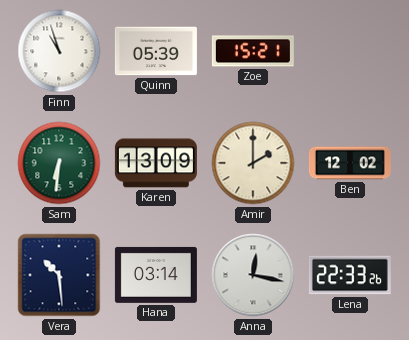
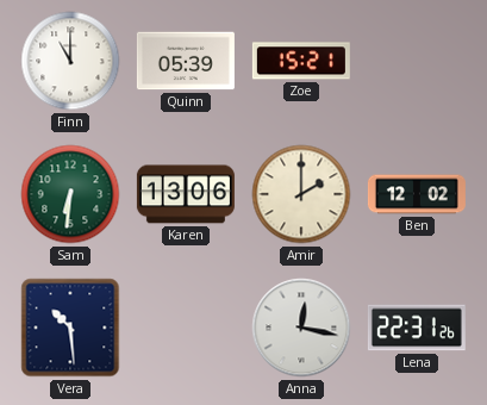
Finn: 10:57 -> 11:00 (70, 61)
Karen: 13:09 -> 13:06 (186, 194)
Hana: 03:14 -> none (156, 275)
Lena: 22:33 -> 22:31 (417, 328)
